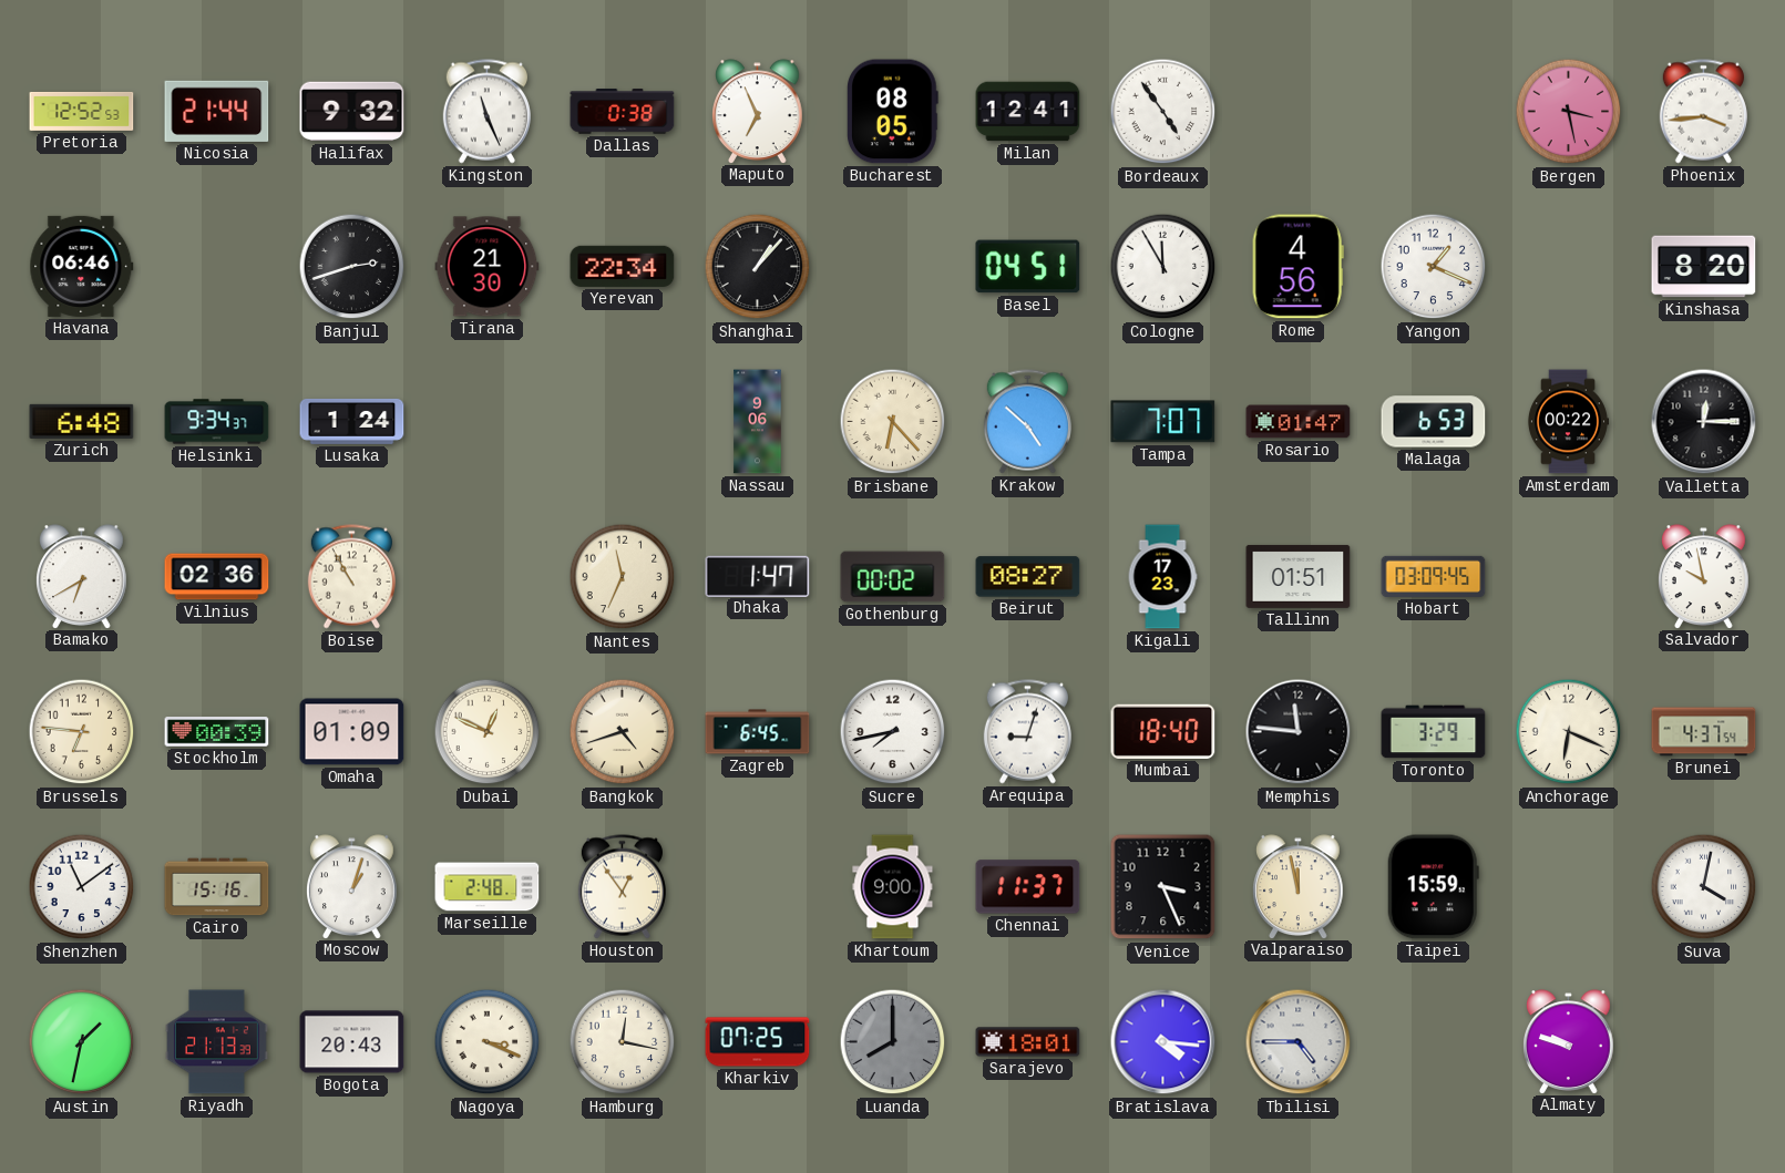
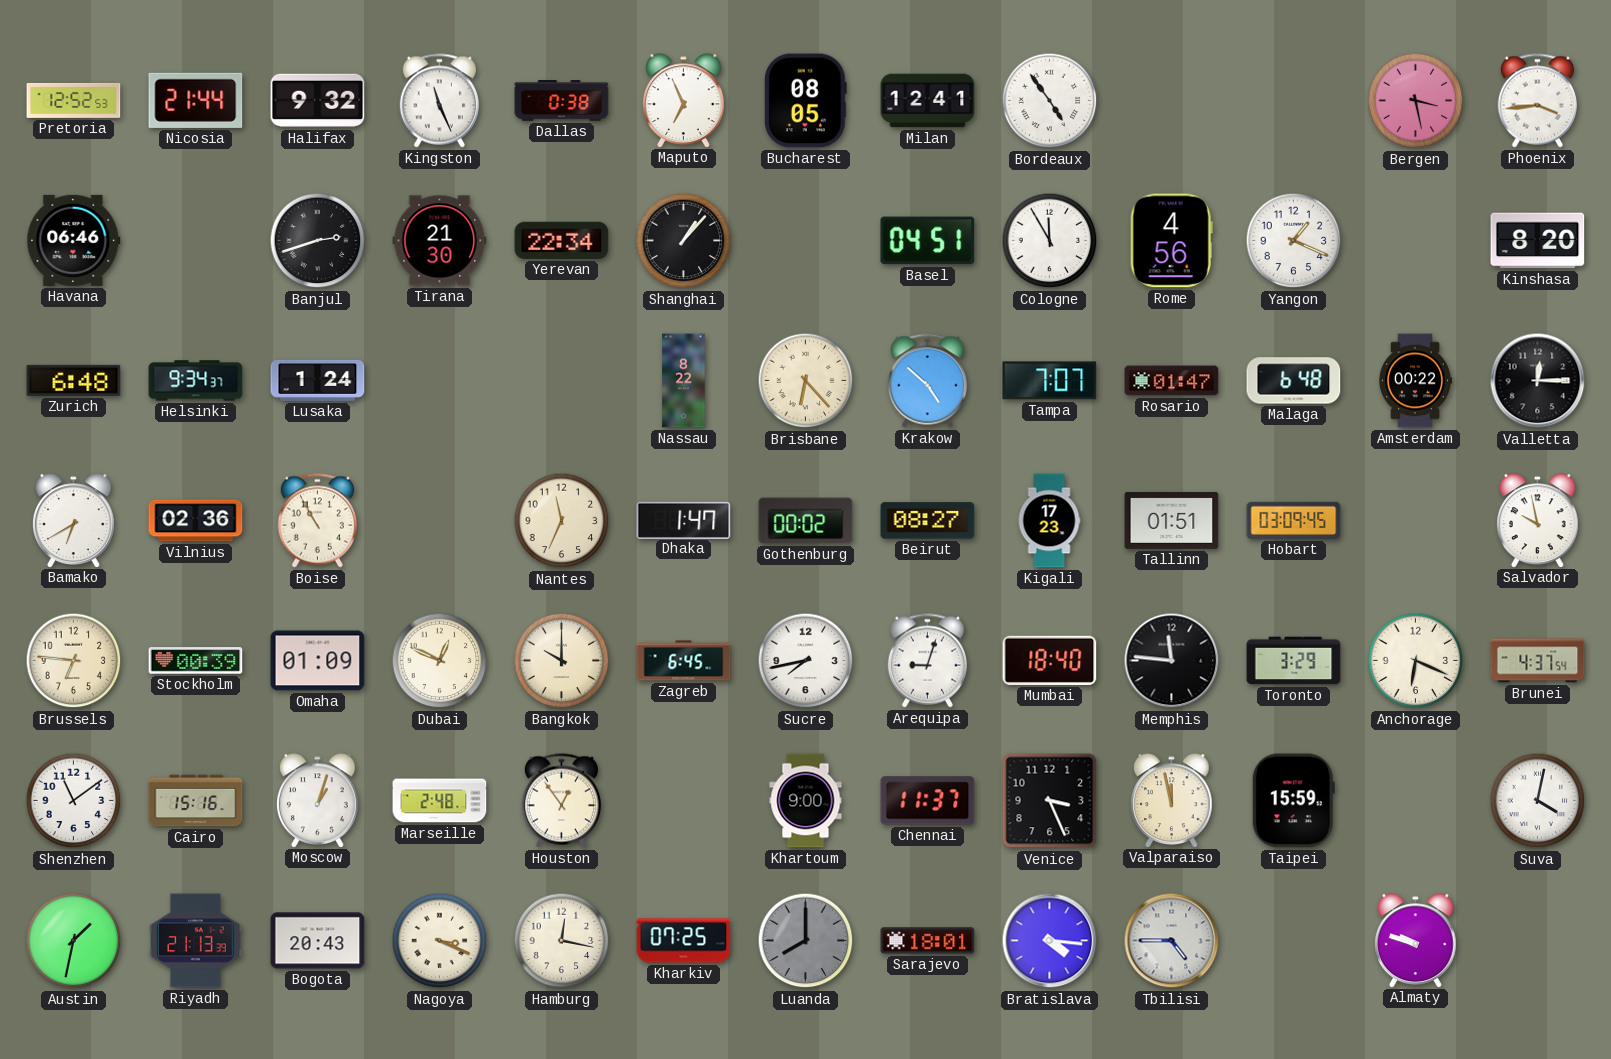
Nassau: 9:06 -> 8:22 (684, 381)
Malaga: 6:53 -> 6:48 (1294, 381)
Bangkok: 4:42 -> 10:00 (562, 661)
